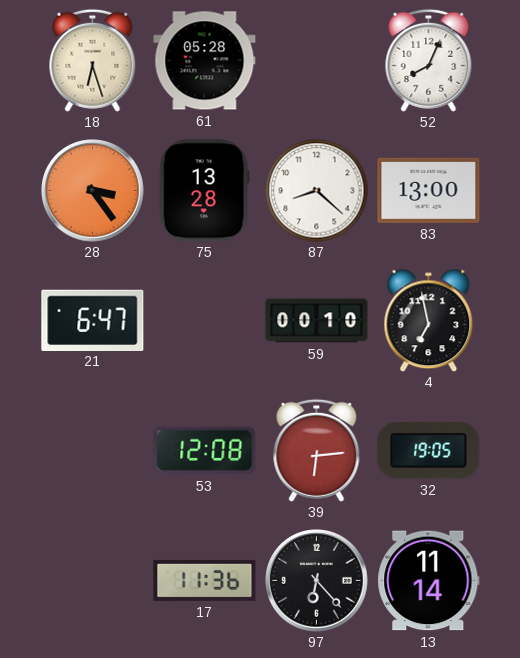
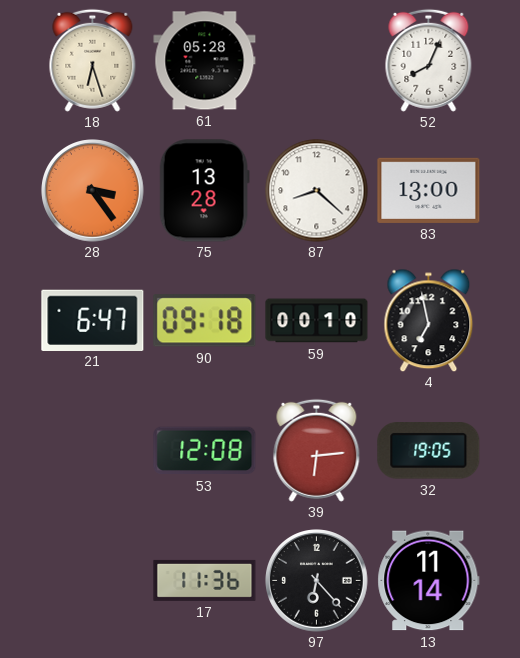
90: none -> 09:18 (205, 321)
